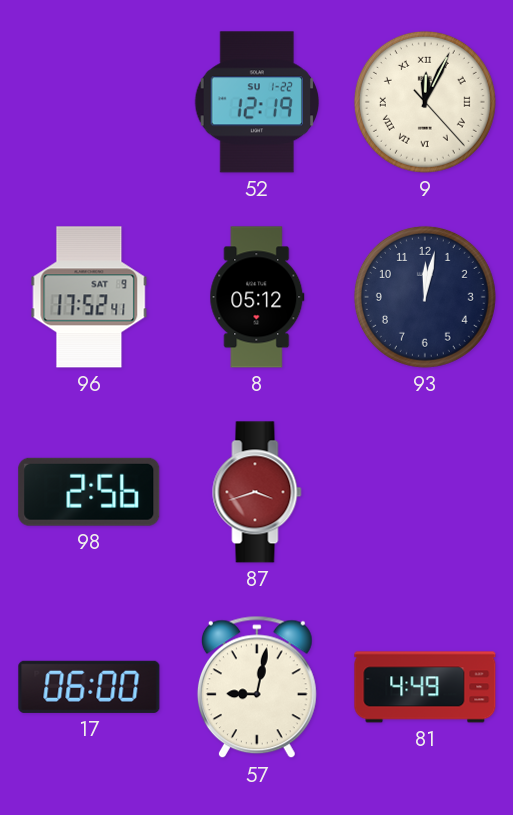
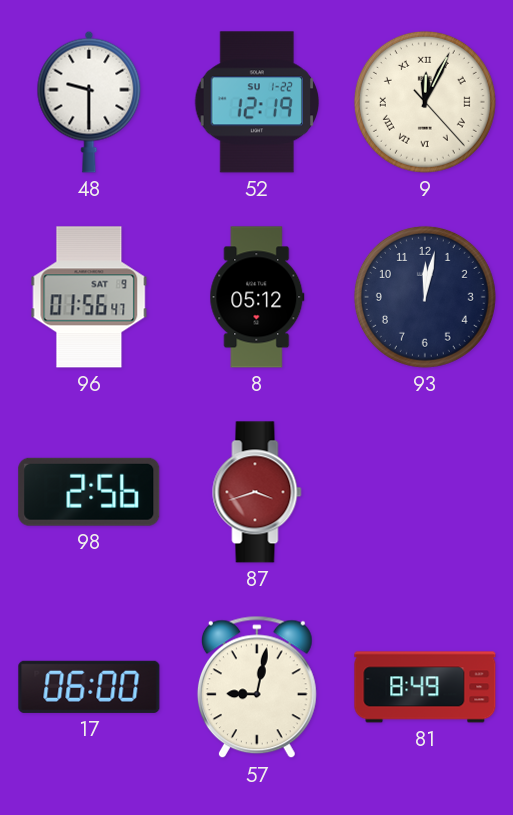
48: none -> 9:30 (89, 102)
96: 17:52 -> 01:56 (89, 297)
81: 4:49 -> 8:49 (425, 687)
